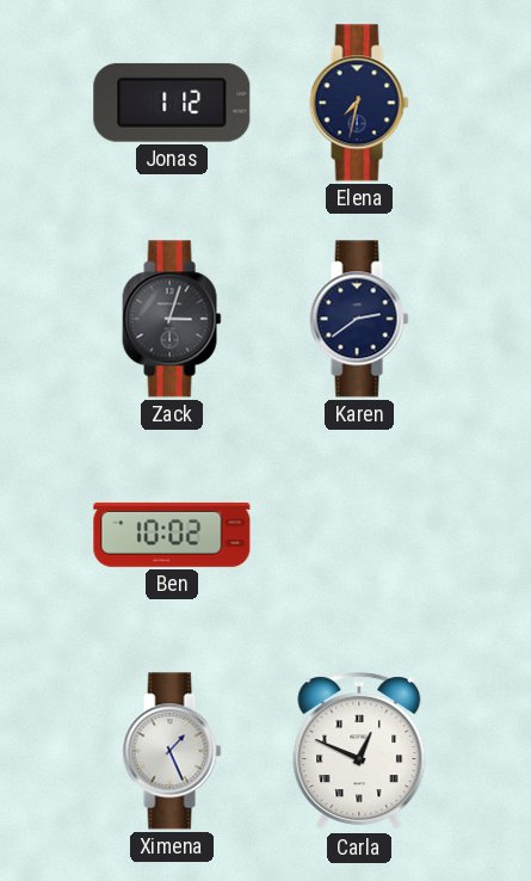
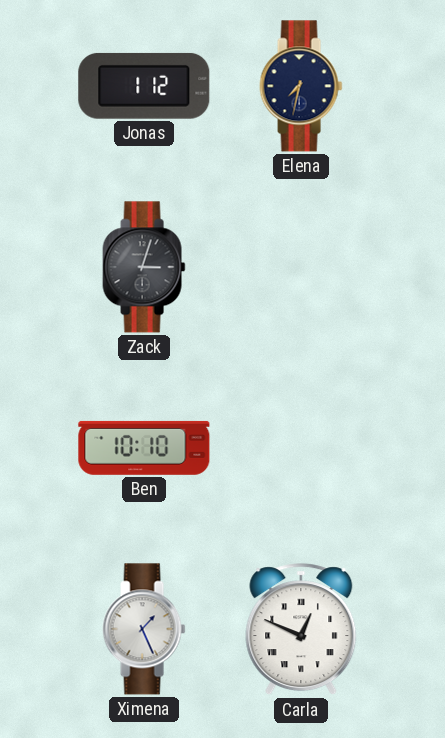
Karen: 2:39 -> none (359, 319)
Ben: 10:02 -> 10:10 (144, 448)
